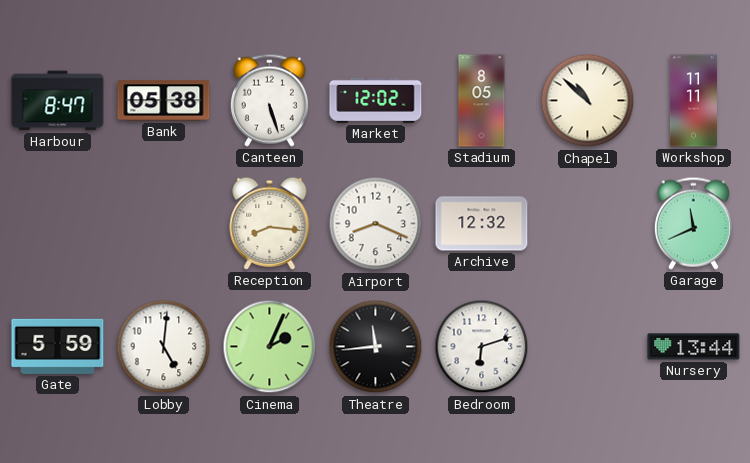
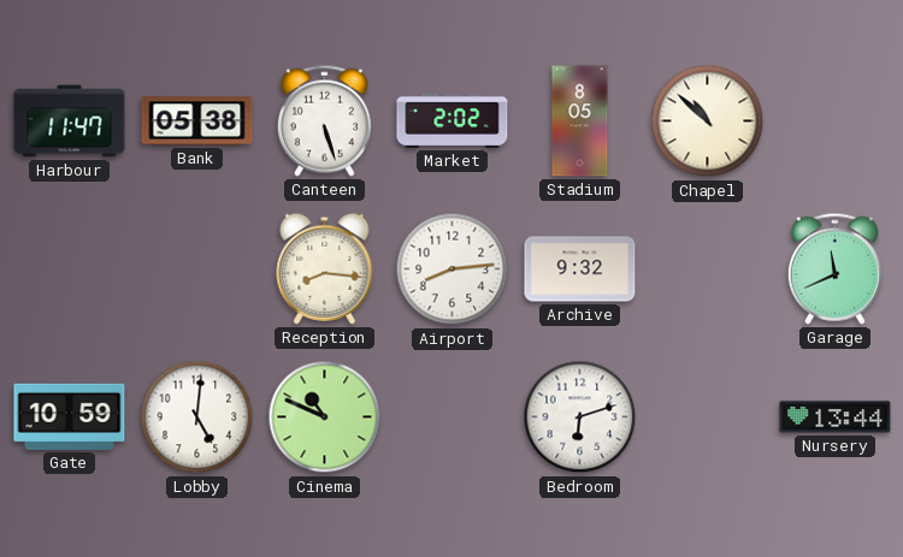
Harbour: 8:47 -> 11:47 (70, 122)
Market: 12:02 -> 2:02 (453, 120)
Workshop: 11:11 -> none (693, 101)
Airport: 8:19 -> 8:14 (453, 269)
Archive: 12:32 -> 9:32 (580, 269)
Gate: 5:59 -> 10:59 (70, 416)
Cinema: 2:04 -> 10:49 (325, 417)
Theatre: 11:44 -> none (376, 347)
